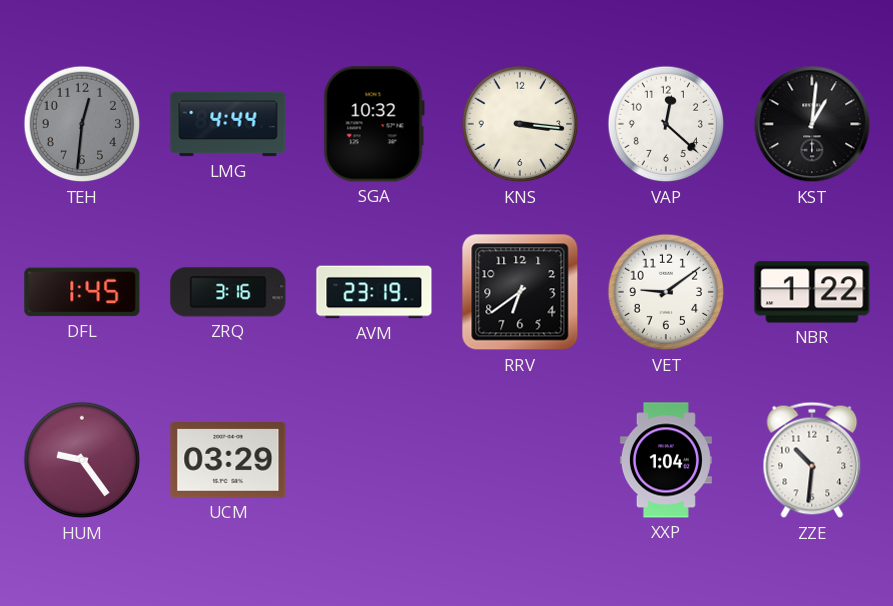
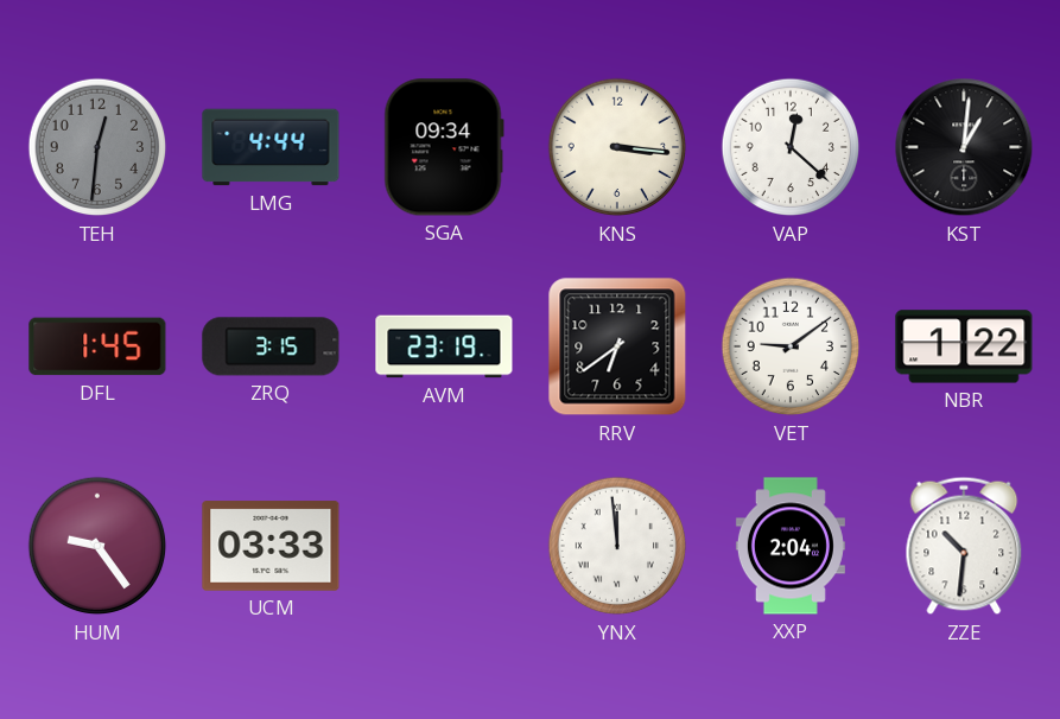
SGA: 10:32 -> 09:34 (444, 147)
ZRQ: 3:16 -> 3:15 (271, 346)
UCM: 03:29 -> 03:33 (271, 546)
YNX: none -> 11:59 (617, 546)
XXP: 1:04 -> 2:04 (791, 546)
